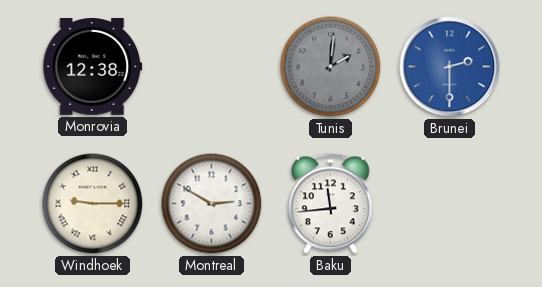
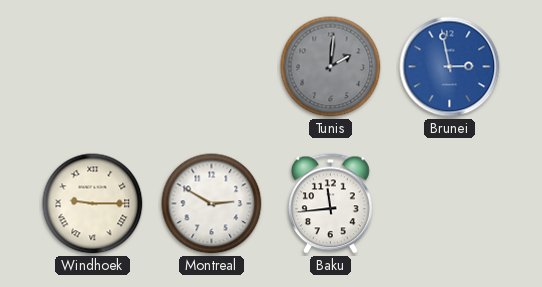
Monrovia: 12:38 -> none (93, 67)
Brunei: 2:30 -> 2:58 (450, 67)
